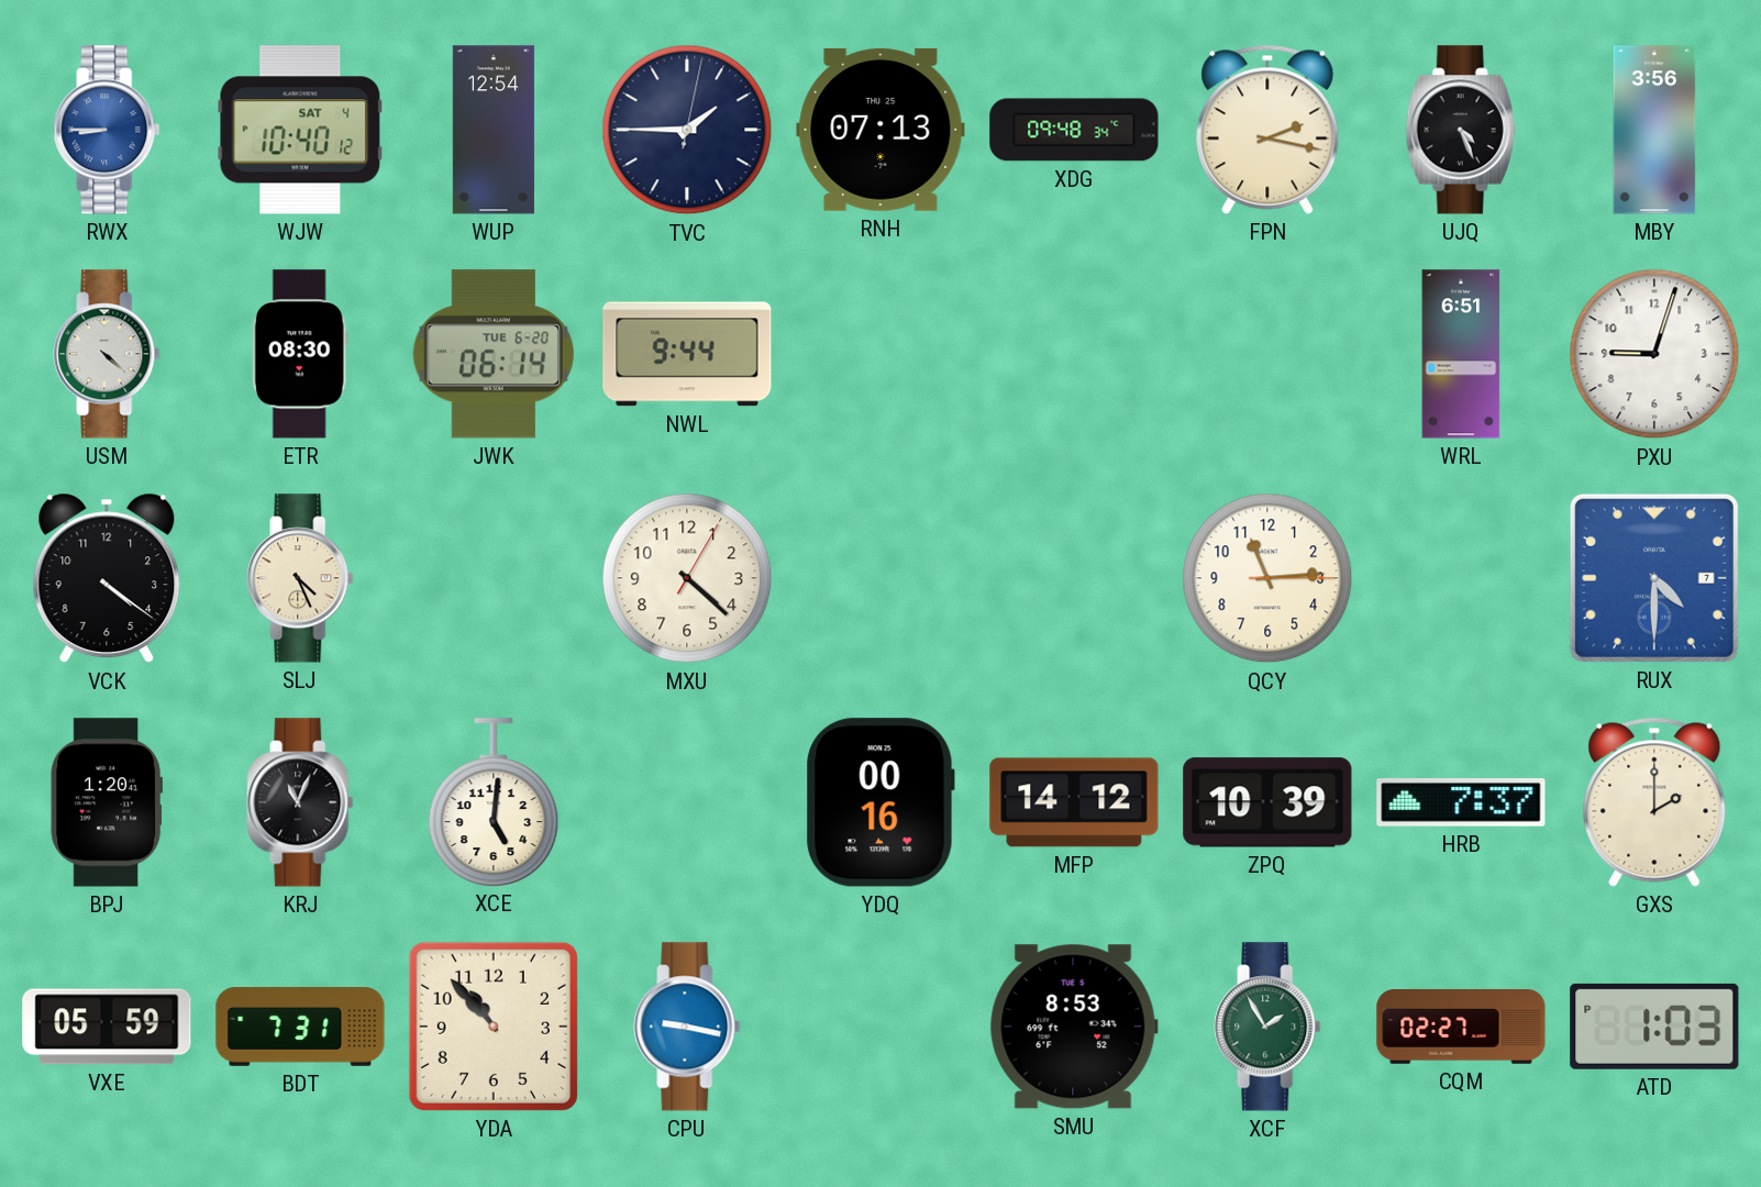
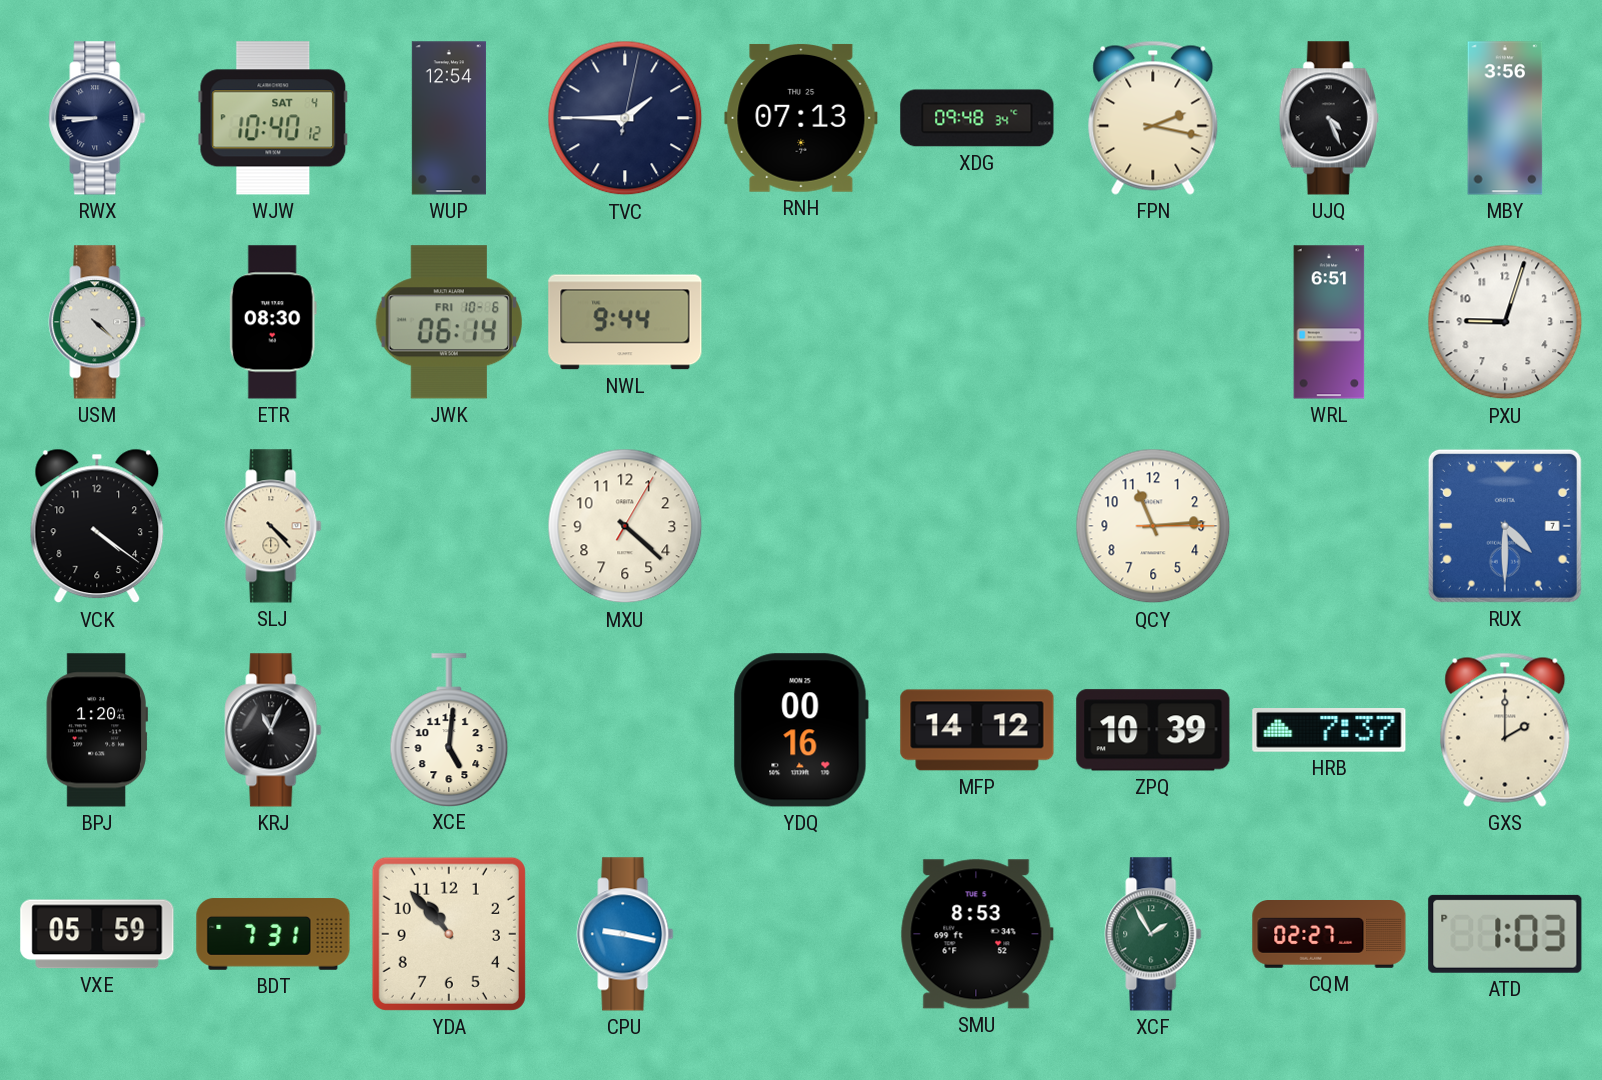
RWX dial: blue -> navy (97, 118)
JWK date: TUE 6-20 -> FRI 10-6 (449, 322)
SLJ: 4:26 -> 4:23 (273, 526)
